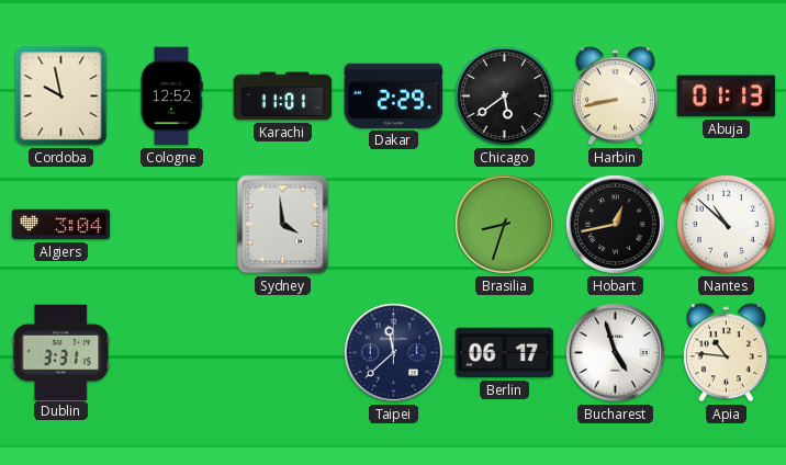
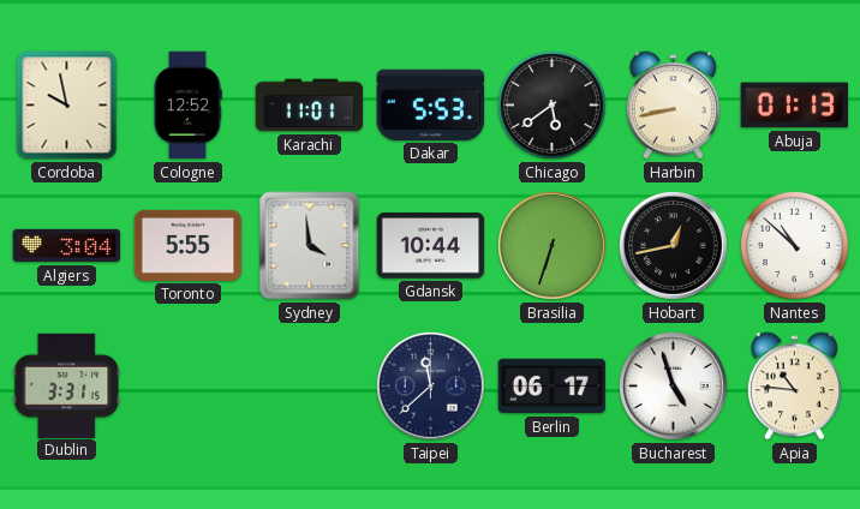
Dakar: 2:29 -> 5:53 (431, 104)
Toronto: none -> 5:55 (189, 245)
Gdansk: none -> 10:44 (431, 246)
Brasilia: 8:33 -> 6:33 (551, 245)
